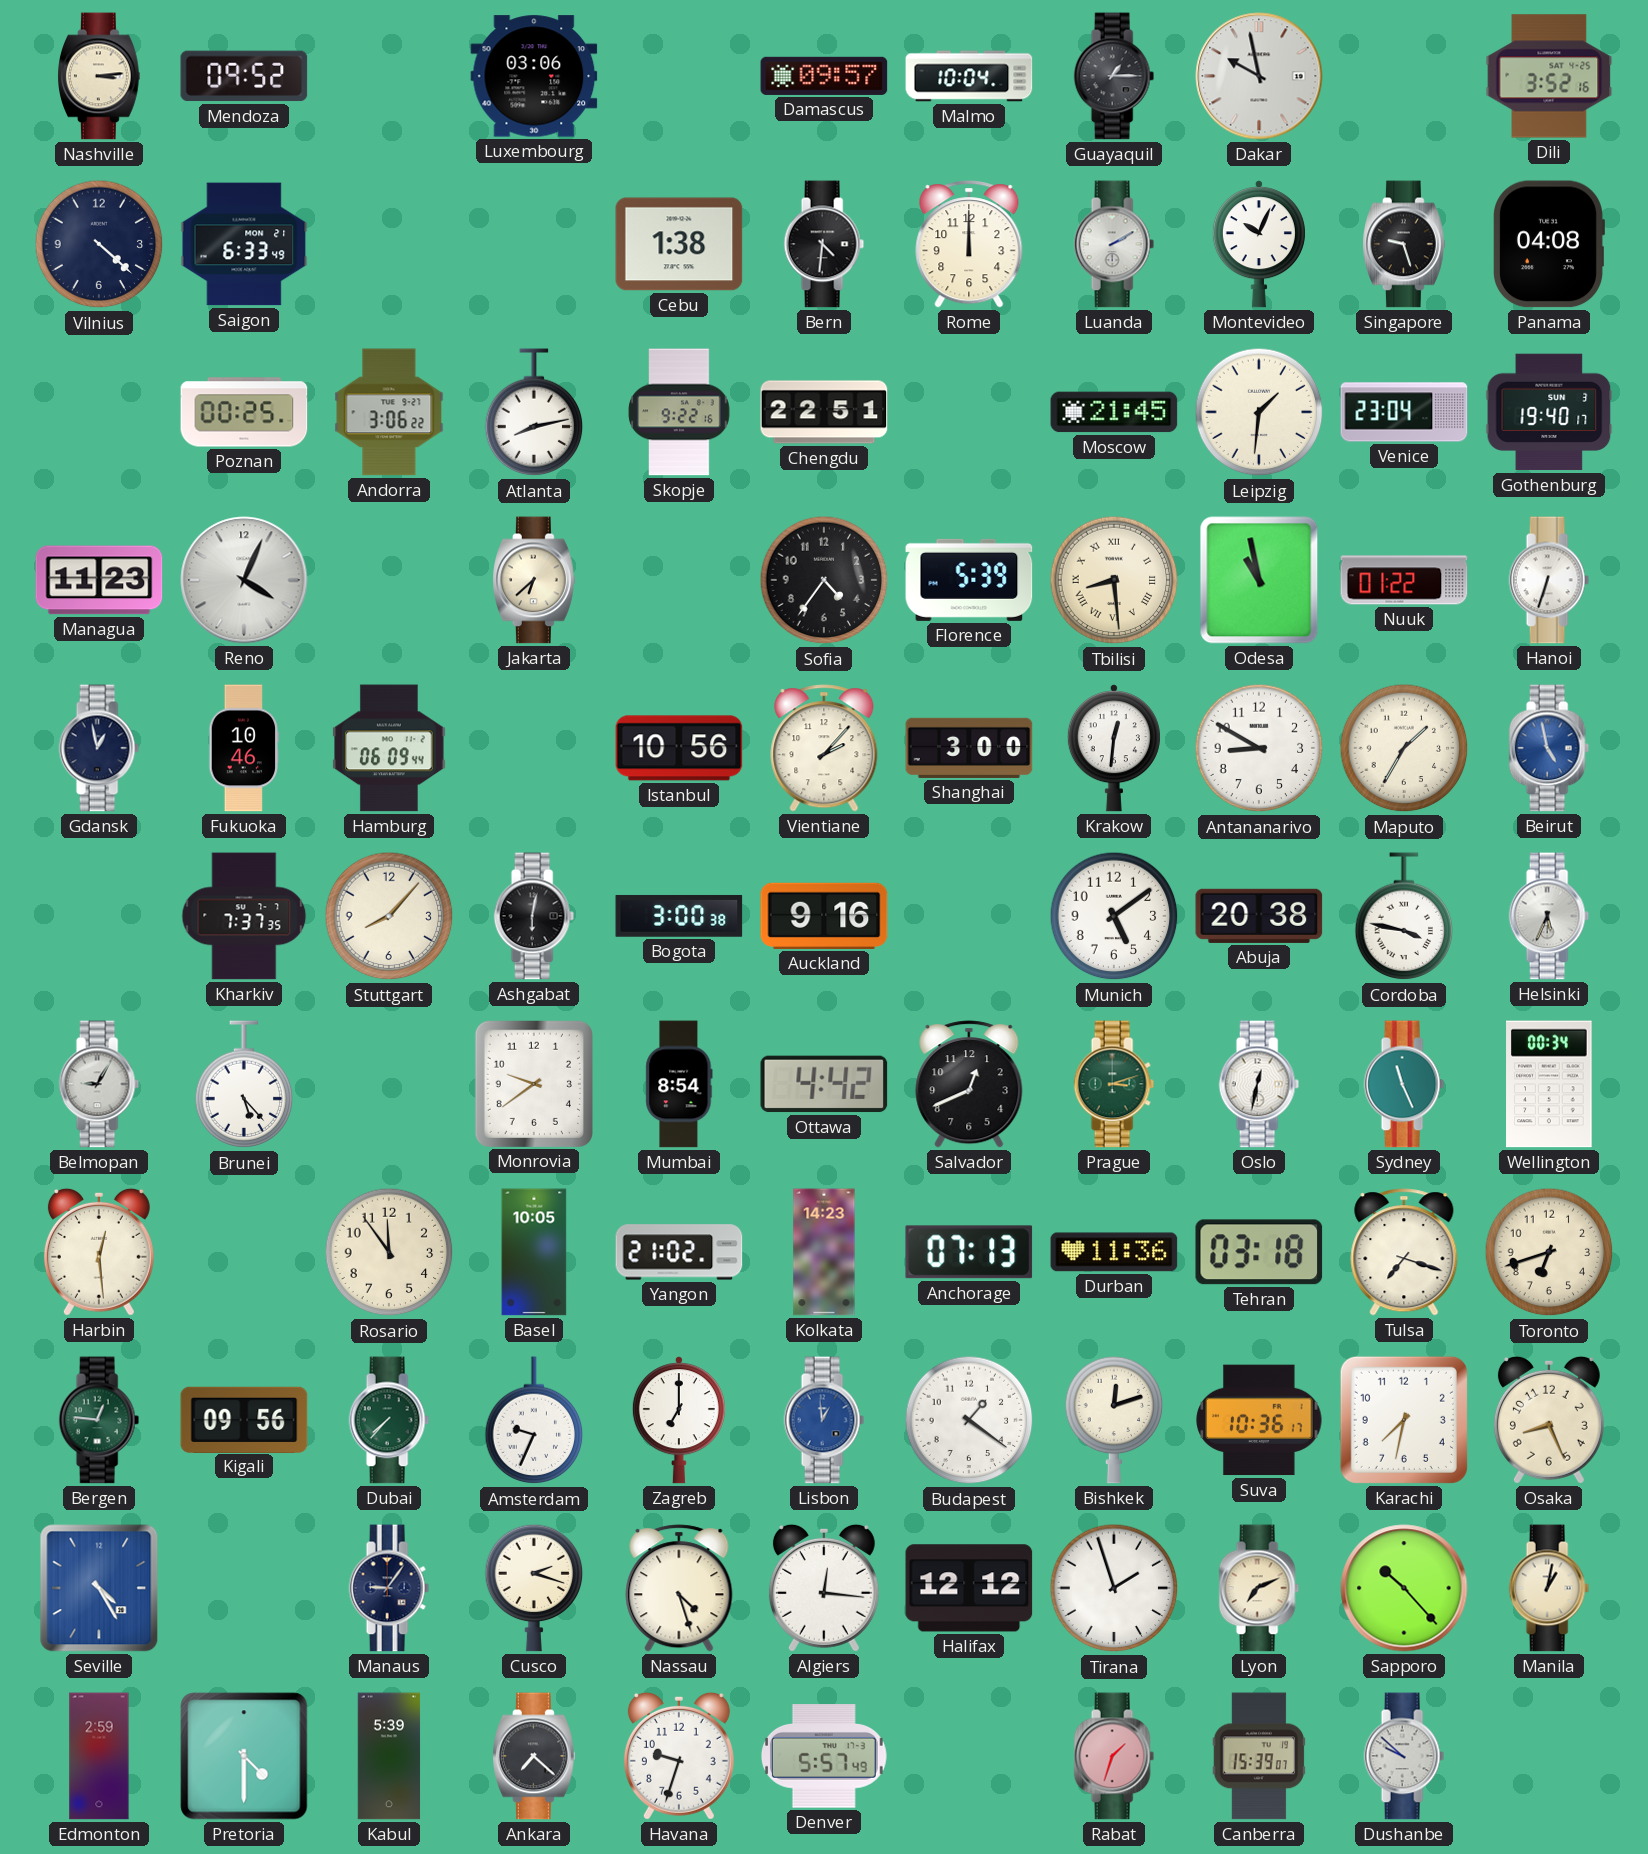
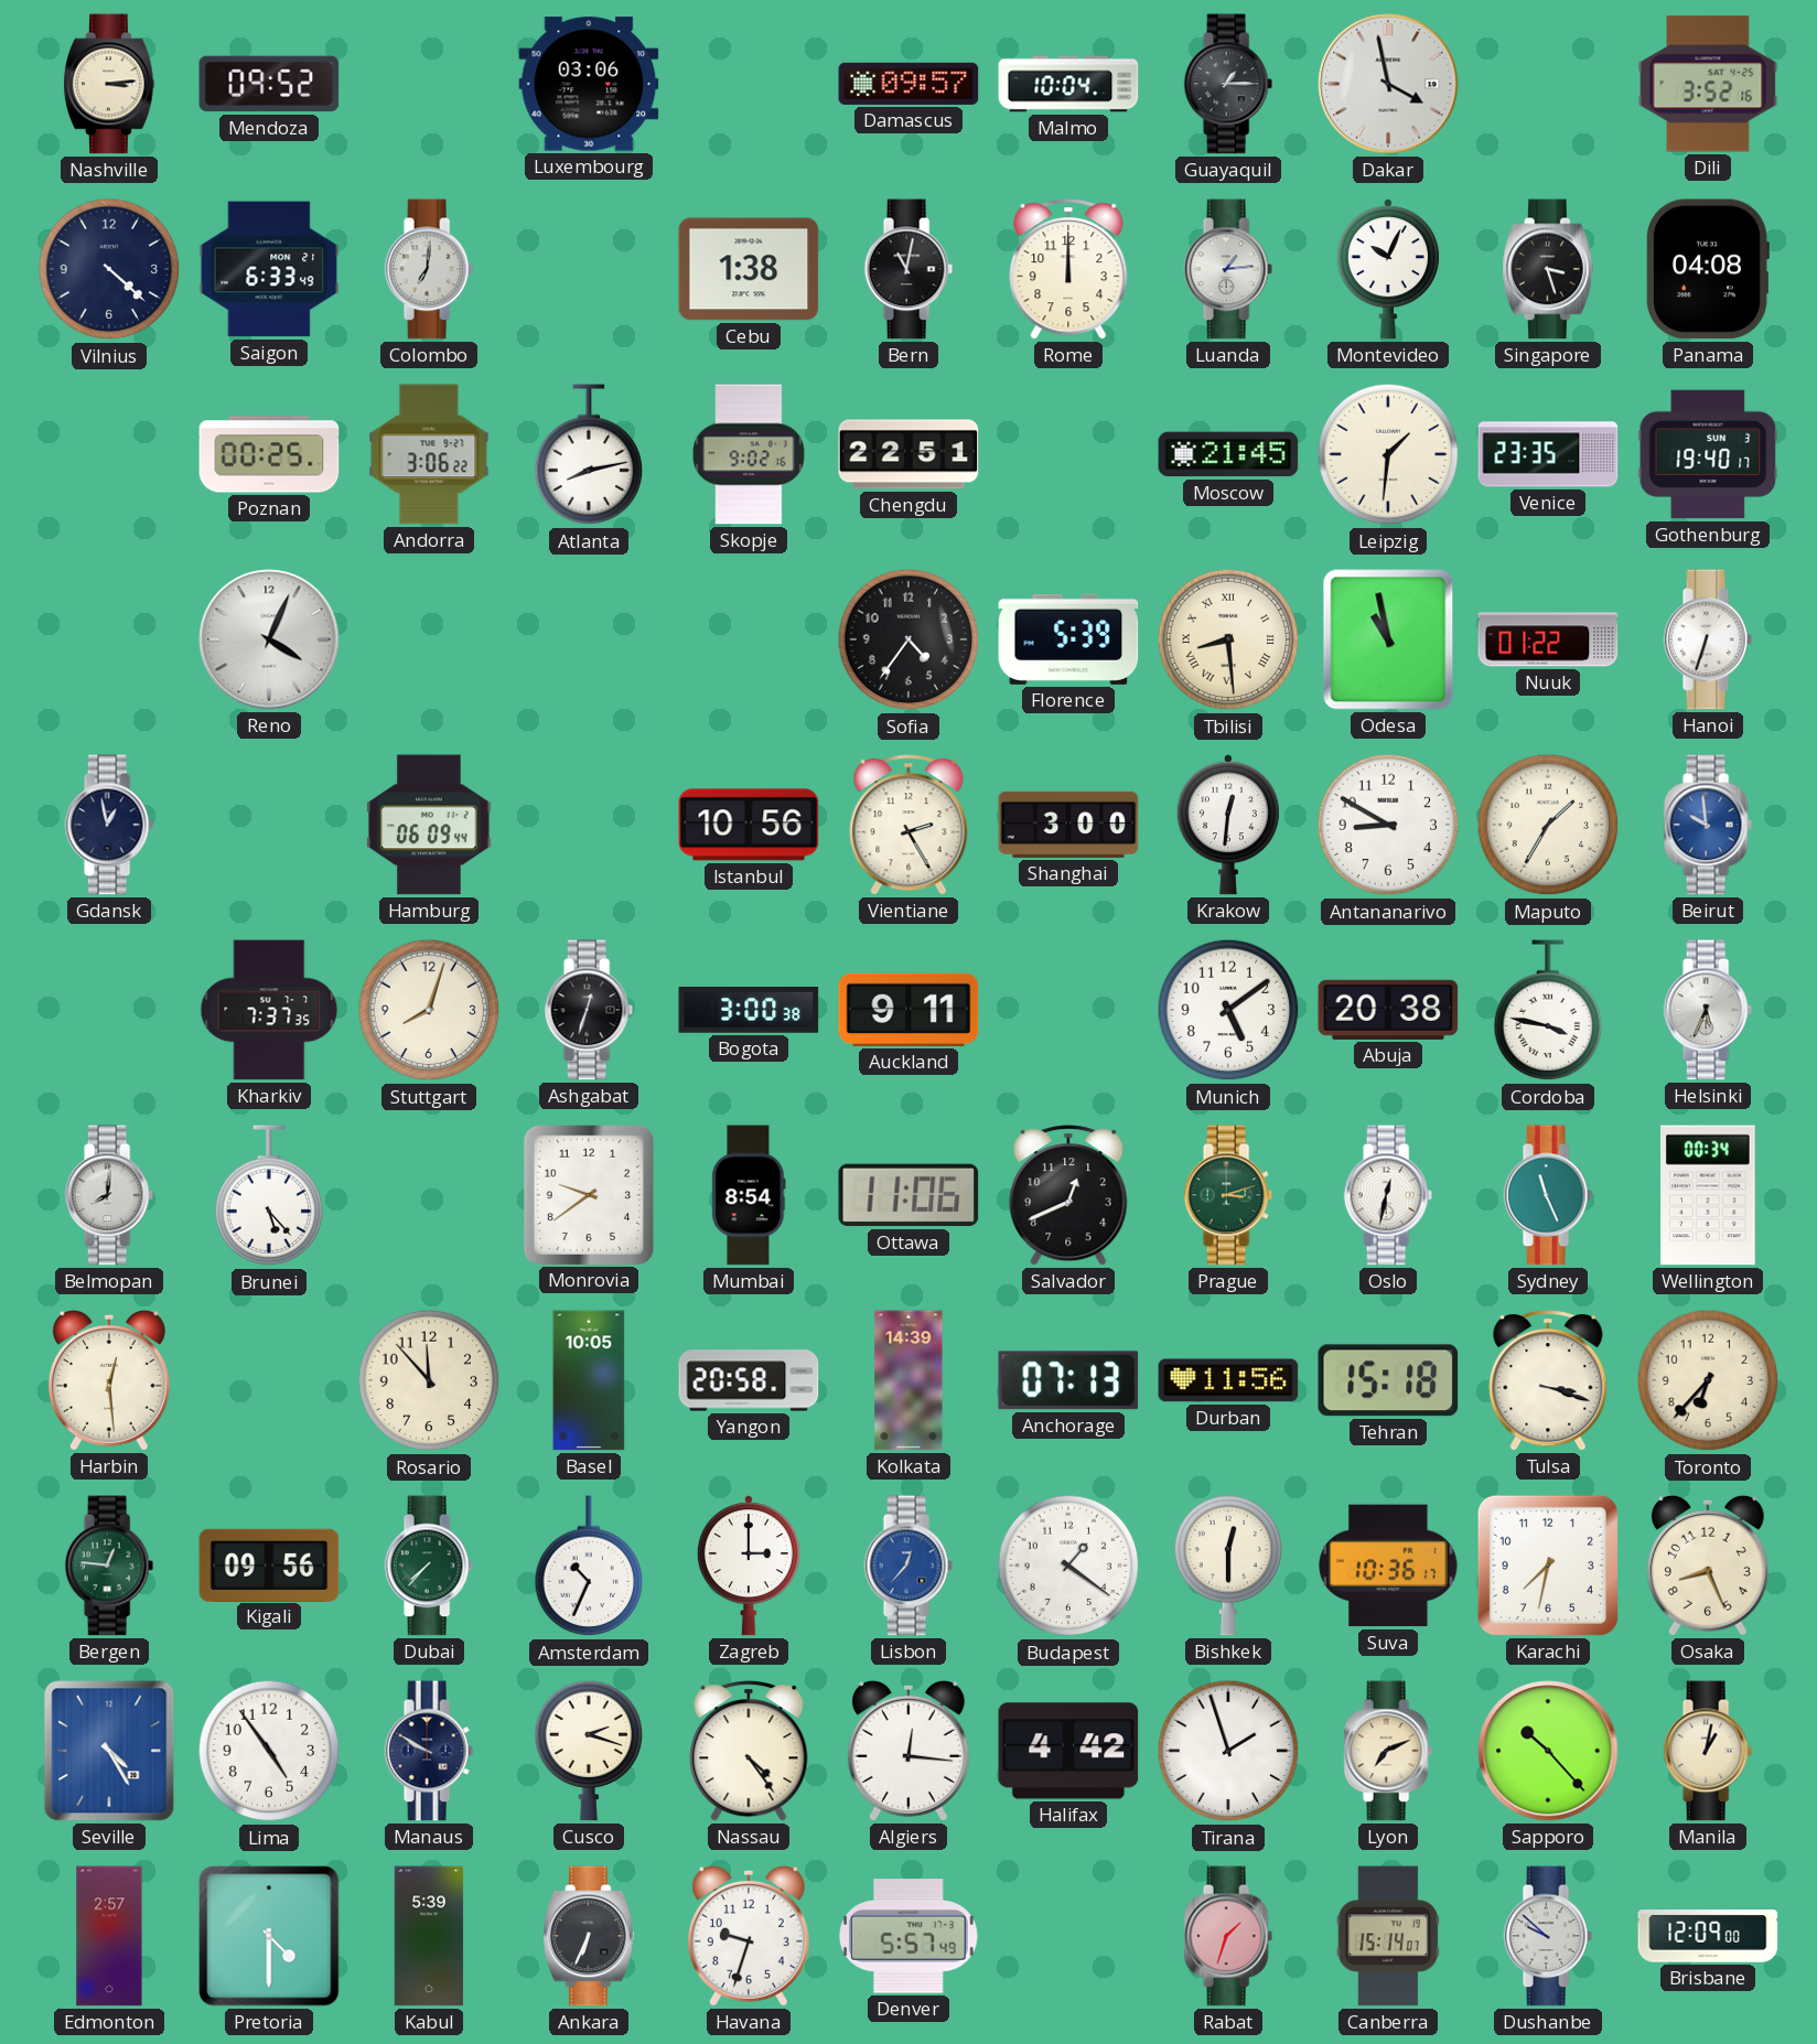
Dakar: 9:58 -> 3:58 (1388, 84)
Colombo: none -> 7:01 (429, 269)
Bern: 4:31 -> 11:02 (908, 269)
Luanda: 2:10 -> 1:14 (1228, 269)
Singapore: 9:27 -> 3:27 (1549, 269)
Skopje: 9:22 -> 9:02 (749, 454)
Venice: 23:04 -> 23:35 (1548, 454)
Managua: 11:23 -> none (99, 580)
Jakarta: 6:38 -> none (535, 580)
Fukuoka: 10:46 -> none (243, 748)
Vientiane: 2:07 -> 2:25 (908, 825)
Beirut: 4:58 -> 9:59 (1708, 825)
Stuttgart: 8:07 -> 8:03 (429, 1010)
Ashgabat: 6:02 -> 12:33 (589, 1010)
Auckland: 9:16 -> 9:11 (908, 1010)
Belmopan: 9:05 -> 8:01 (109, 1195)
Ottawa: 4:42 -> 11:06 (908, 1195)
Rosario: 11:54 -> 11:53 (429, 1380)
Yangon: 21:02 -> 20:58 (749, 1380)
Kolkata: 14:23 -> 14:39 (908, 1380)
Durban: 11:36 -> 11:56 (1228, 1380)
Tehran: 03:18 -> 15:18 (1388, 1380)
Tulsa: 7:18 -> 3:18 (1548, 1380)
Toronto: 6:42 -> 6:37 (1708, 1380)
Amsterdam: 9:34 -> 10:34 (589, 1567)
Zagreb: 7:00 -> 3:00 (749, 1566)
Lisbon: 12:59 -> 12:37 (908, 1566)
Bishkek: 12:12 -> 12:30 (1228, 1566)
Lima: none -> 4:54 (269, 1751)
Manaus: 9:06 -> 9:50 (429, 1751)
Nassau: 4:27 -> 4:24 (749, 1751)
Halifax: 12:12 -> 4:42 (1068, 1751)
Edmonton: 2:59 -> 2:57 (109, 1936)
Ankara: 7:22 -> 6:34 (590, 1936)
Canberra: 15:39 -> 15:14 (1388, 1936)
Brisbane: none -> 12:09 (1708, 1936)
